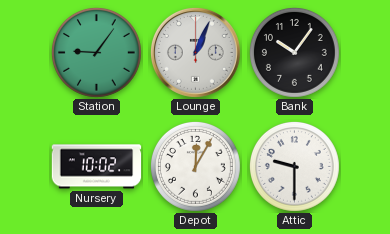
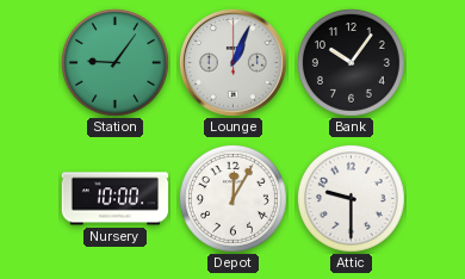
Nursery: 10:02 -> 10:00 (116, 199)
